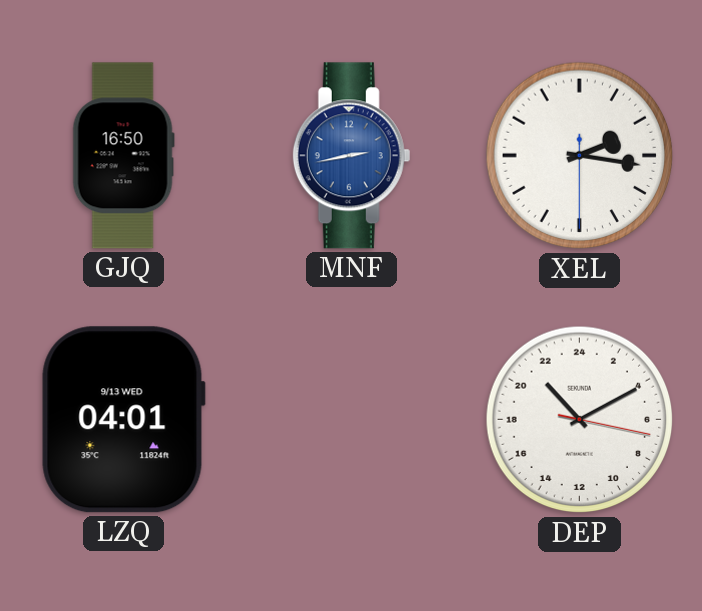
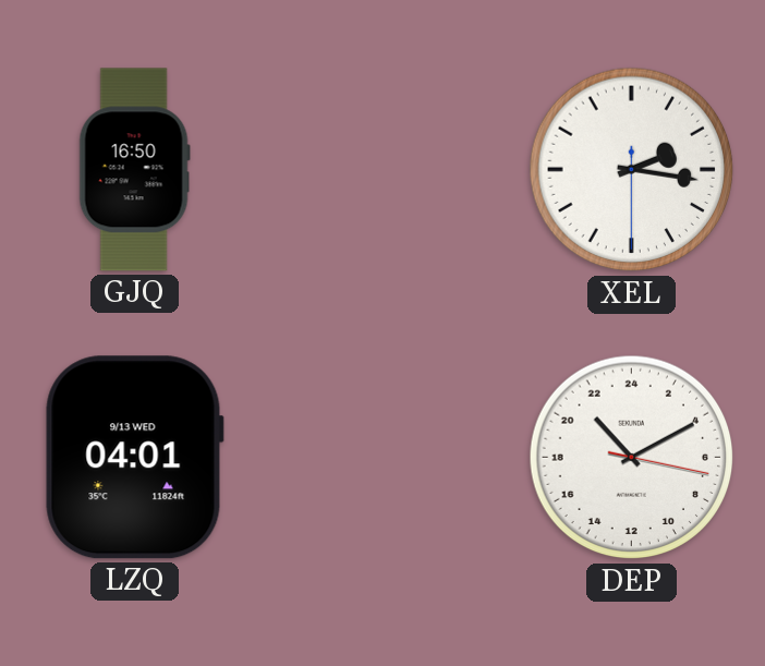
MNF: 2:43 -> none (352, 156)
